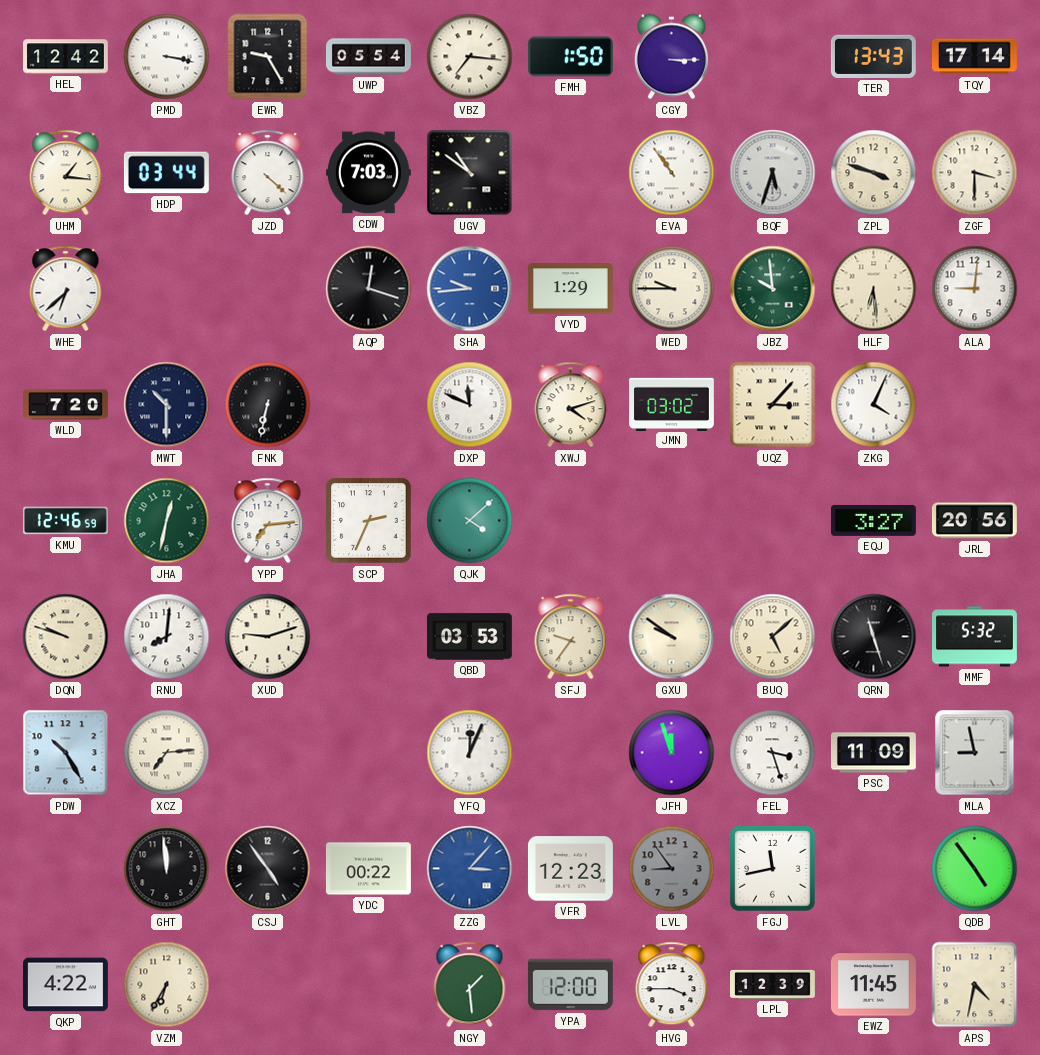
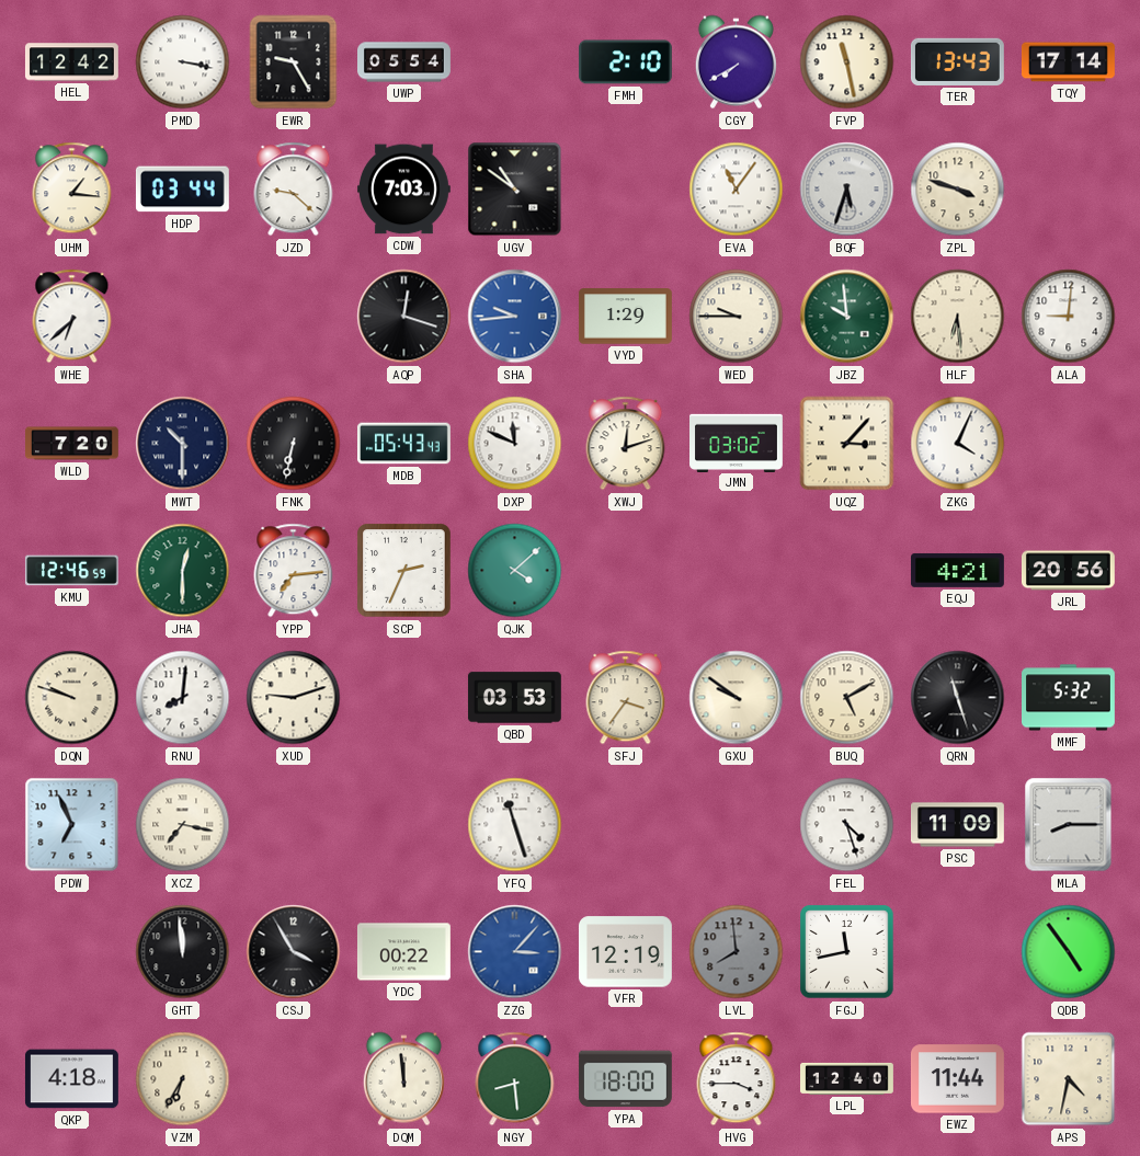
VBZ: 7:16 -> none (470, 57)
FMH: 1:50 -> 2:10 (625, 62)
CGY: 3:15 -> 7:40 (736, 62)
FVP: none -> 11:28 (847, 62)
JZD: 4:22 -> 9:22 (294, 190)
EVA: 10:54 -> 11:06 (737, 190)
ZGF: 3:30 -> none (975, 173)
MDB: none -> 05:43 (404, 444)
XWJ: 4:12 -> 12:12 (626, 444)
JHA: 12:32 -> 12:30 (183, 571)
EQJ: 3:27 -> 4:21 (957, 570)
SFJ: 9:36 -> 3:36 (626, 698)
BUQ: 5:08 -> 5:10 (847, 698)
PDW: 10:25 -> 6:56 (72, 825)
XCZ: 7:14 -> 7:17 (183, 825)
YFQ: 12:04 -> 11:27 (515, 825)
JFH: 11:57 -> none (672, 753)
FEL: 3:27 -> 4:27 (847, 825)
MLA: 8:58 -> 8:15 (1069, 825)
CSJ: 4:54 -> 3:55 (294, 952)
VFR: 12:23 -> 12:19 (625, 952)
LVL: 8:54 -> 7:59 (737, 952)
QKP: 4:22 -> 4:18 (71, 1079)
DQM: none -> 11:59 (403, 1079)
NGY: 1:29 -> 8:29 (515, 1079)
YPA: 12:00 -> 18:00 (625, 1079)
LPL: 12:39 -> 12:40 (847, 1078)
EWZ: 11:45 -> 11:44 (957, 1079)
